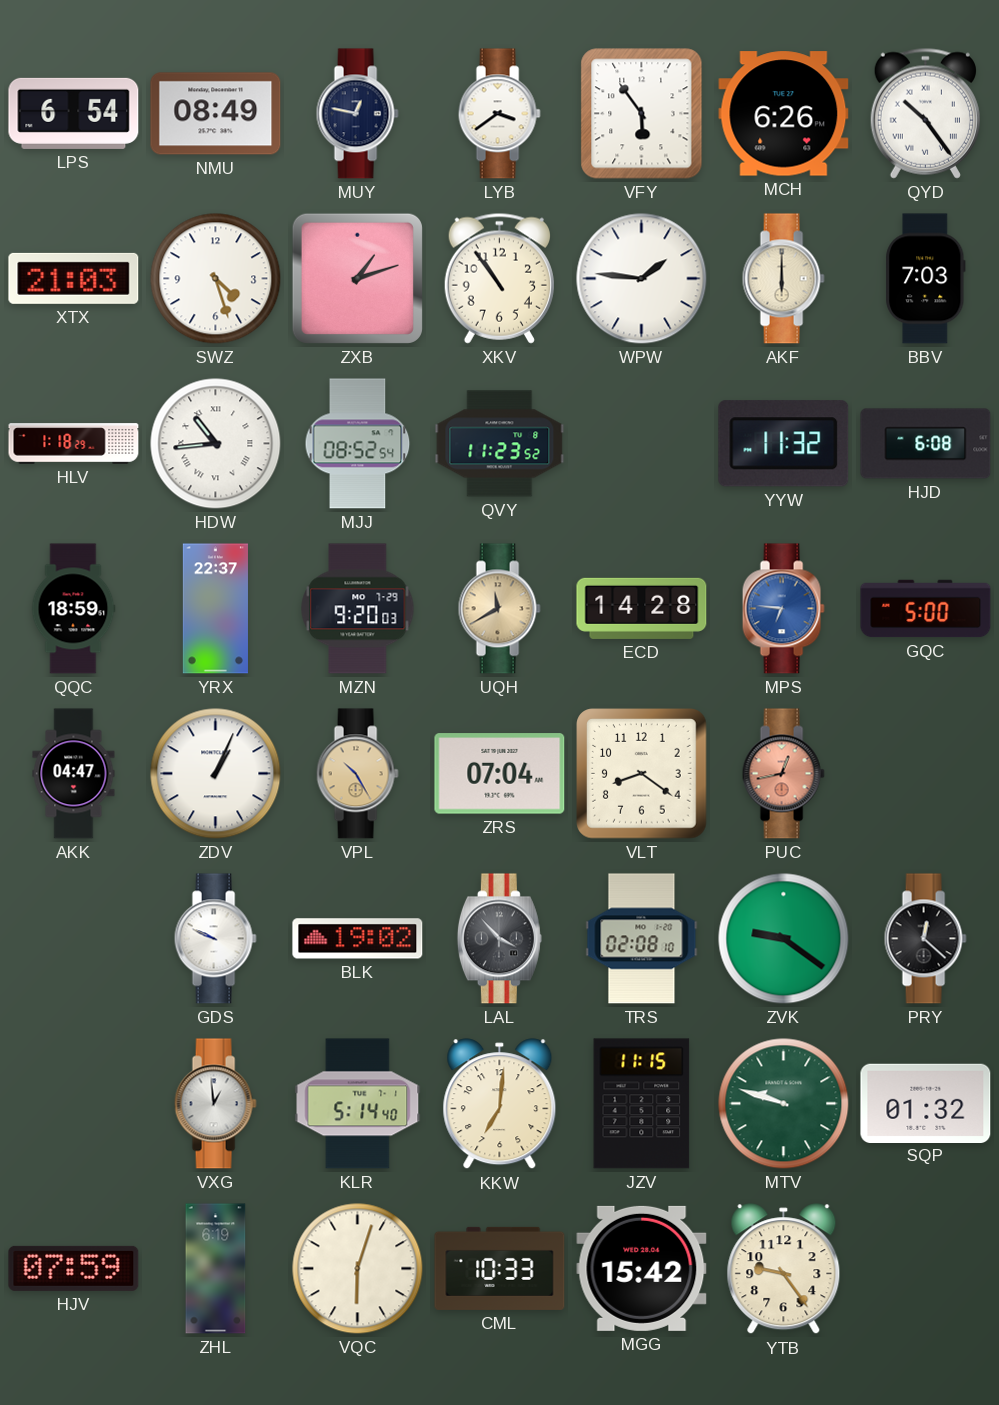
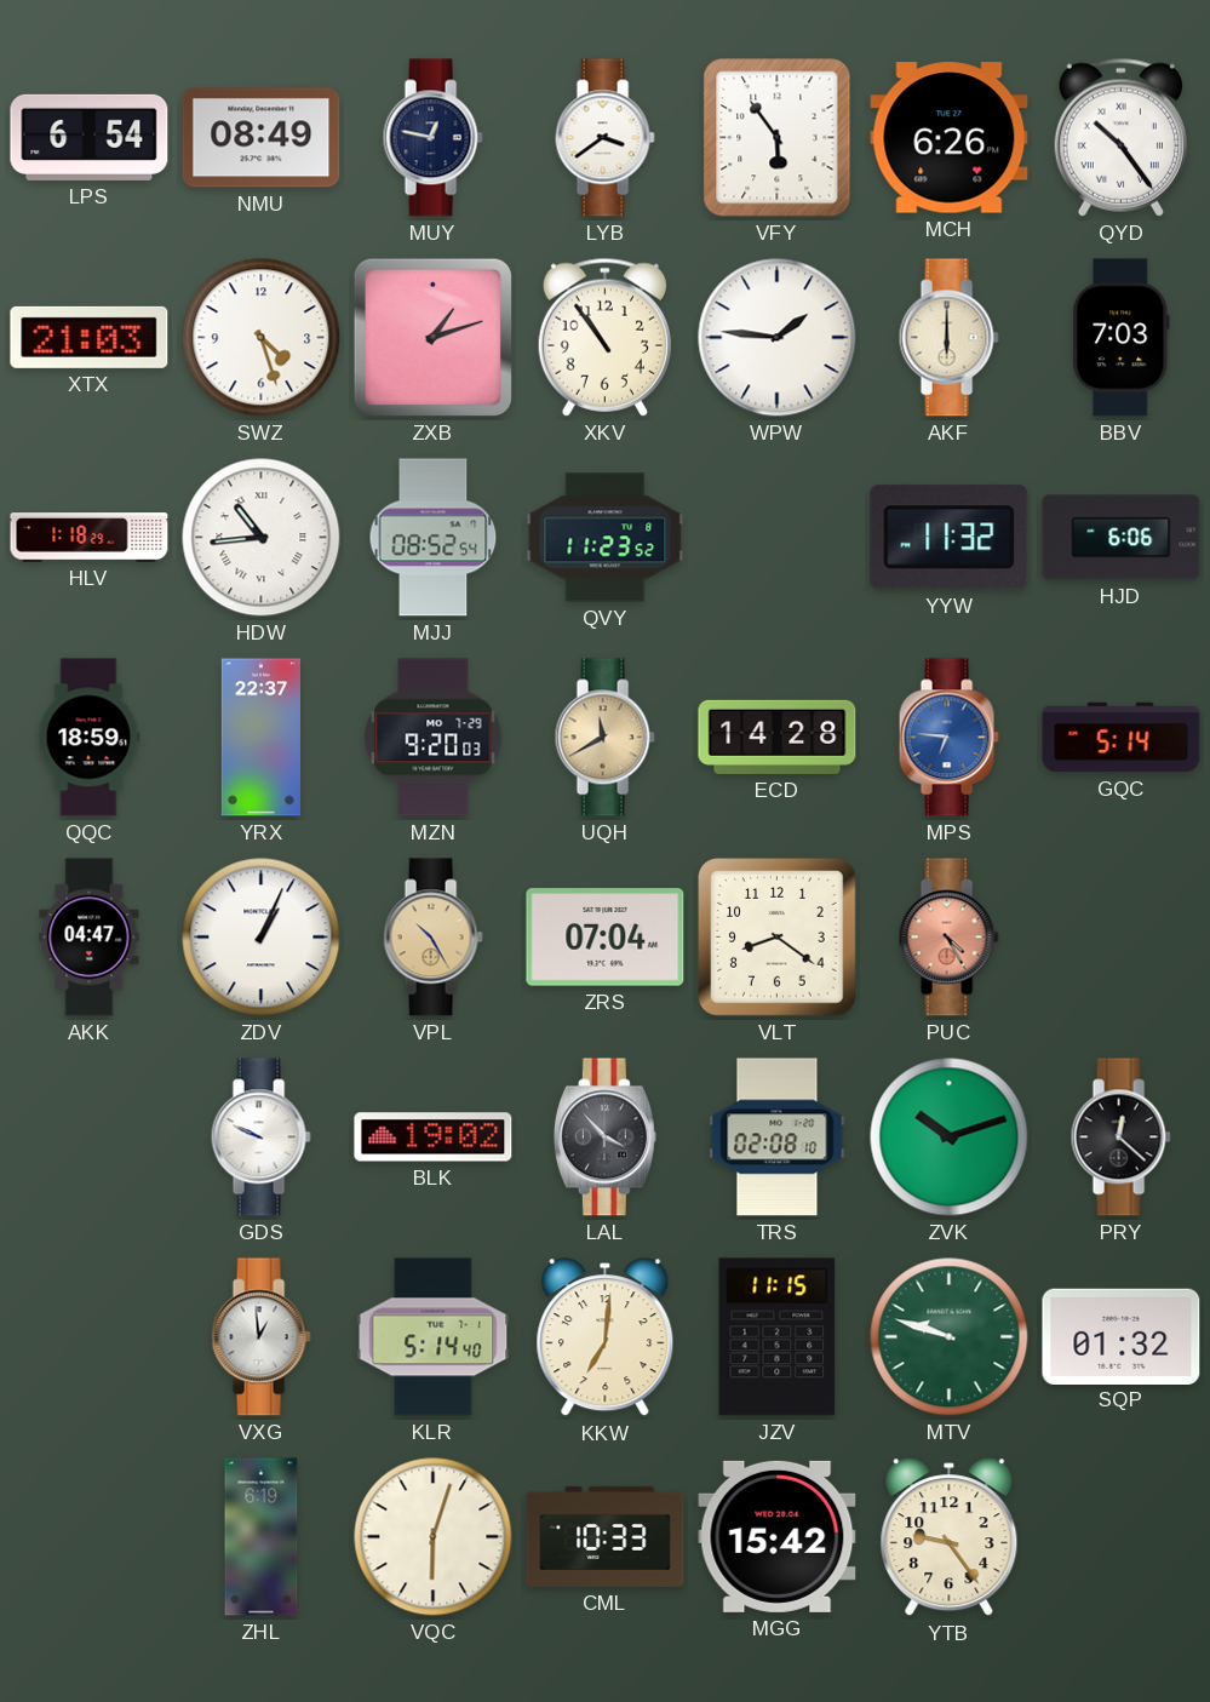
HJD: 6:08 -> 6:06 (1122, 538)
GQC: 5:00 -> 5:14 (1122, 738)
PUC: 12:43 -> 4:25 (948, 938)
ZVK: 9:21 -> 10:12 (950, 1137)
HJV: 07:59 -> none (74, 1268)
